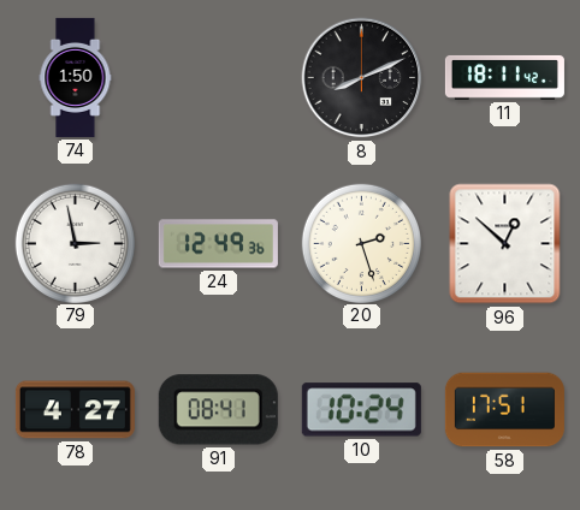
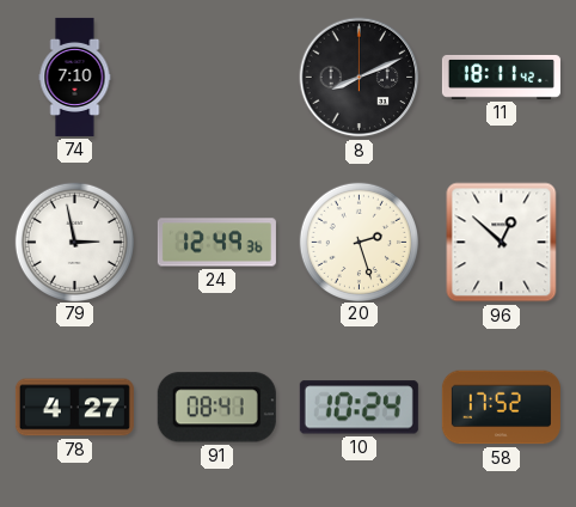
74: 1:50 -> 7:10 (75, 77)
58: 17:51 -> 17:52 (501, 408)
